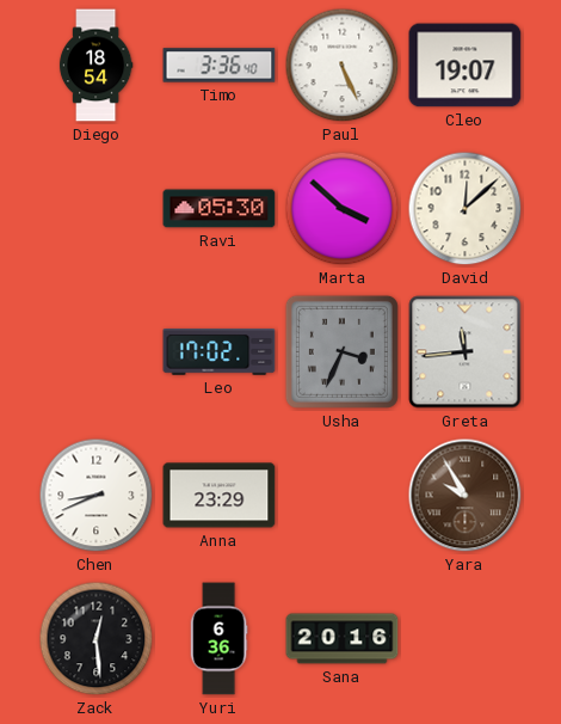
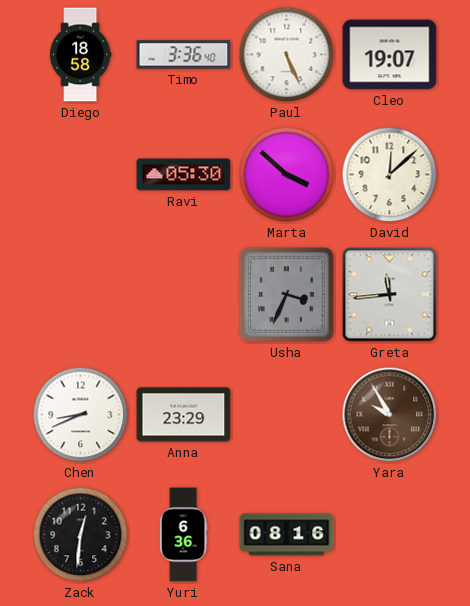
Diego: 18:54 -> 18:58 (80, 55)
Leo: 17:02 -> none (220, 352)
Zack: 12:29 -> 12:31 (81, 535)
Sana: 20:16 -> 08:16 (287, 535)
